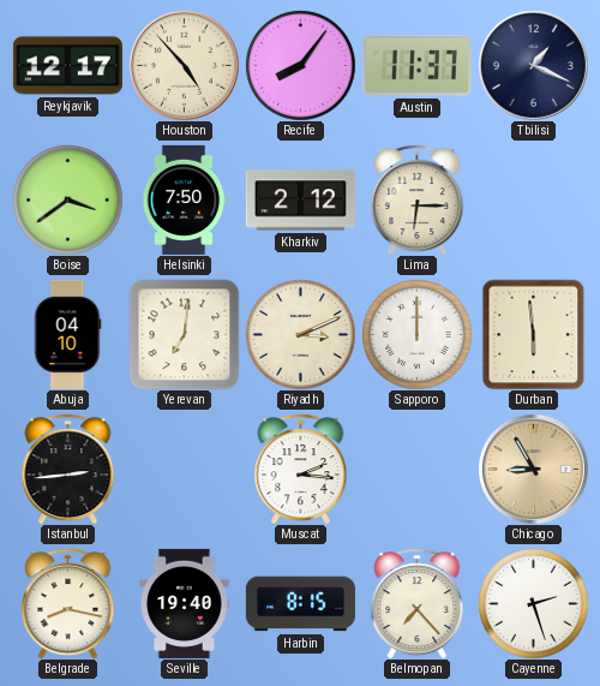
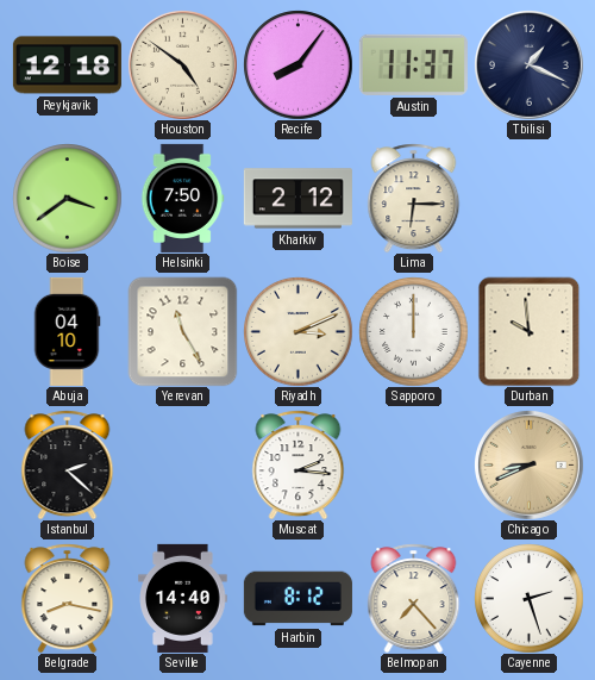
Reykjavik: 12:17 -> 12:18 (67, 65)
Houston: 4:53 -> 4:51 (183, 65)
Yerevan: 7:01 -> 11:25 (182, 331)
Durban: 5:59 -> 9:59 (530, 331)
Istanbul: 2:44 -> 2:22 (68, 464)
Chicago: 8:55 -> 8:41 (530, 466)
Seville: 19:40 -> 14:40 (183, 598)
Harbin: 8:15 -> 8:12 (297, 599)
